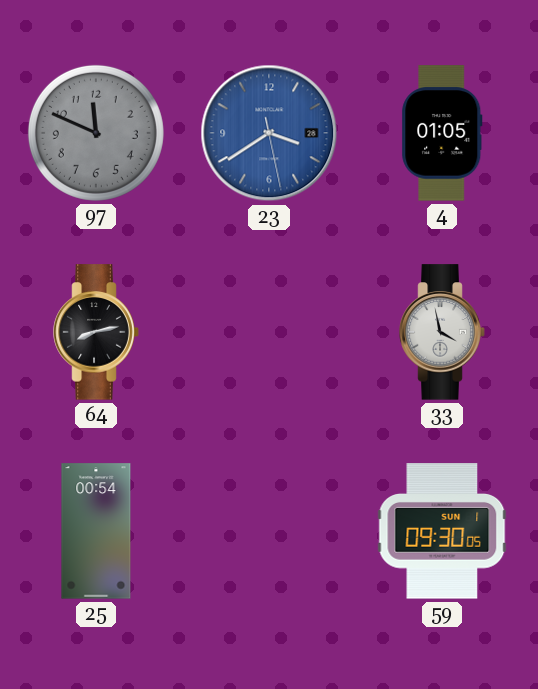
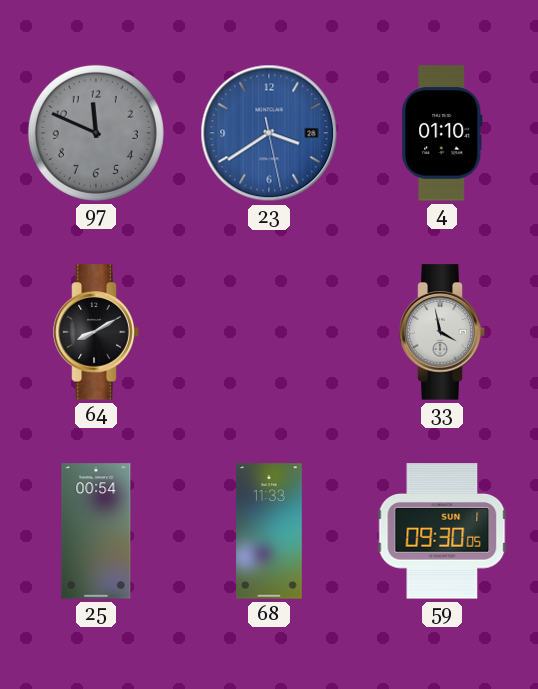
4: 01:05 -> 01:10 (442, 133)
64: 8:13 -> 8:10 (96, 332)
68: none -> 11:33 (270, 531)
